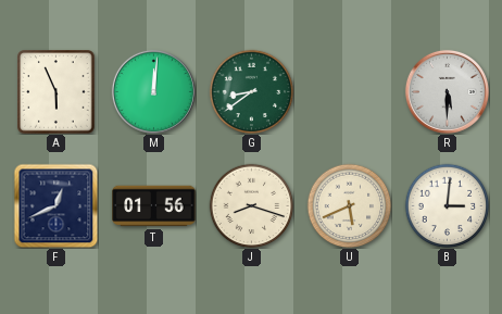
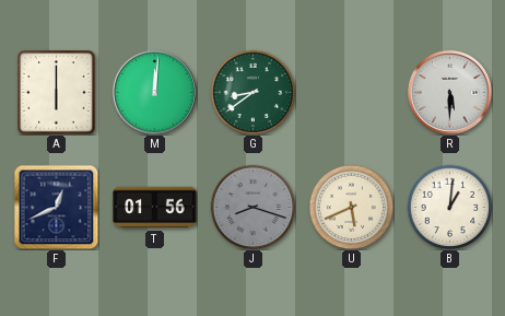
A: 5:56 -> 6:00 (57, 93)
J dial: cream -> grey (252, 207)
B: 3:01 -> 1:01 (449, 207)
